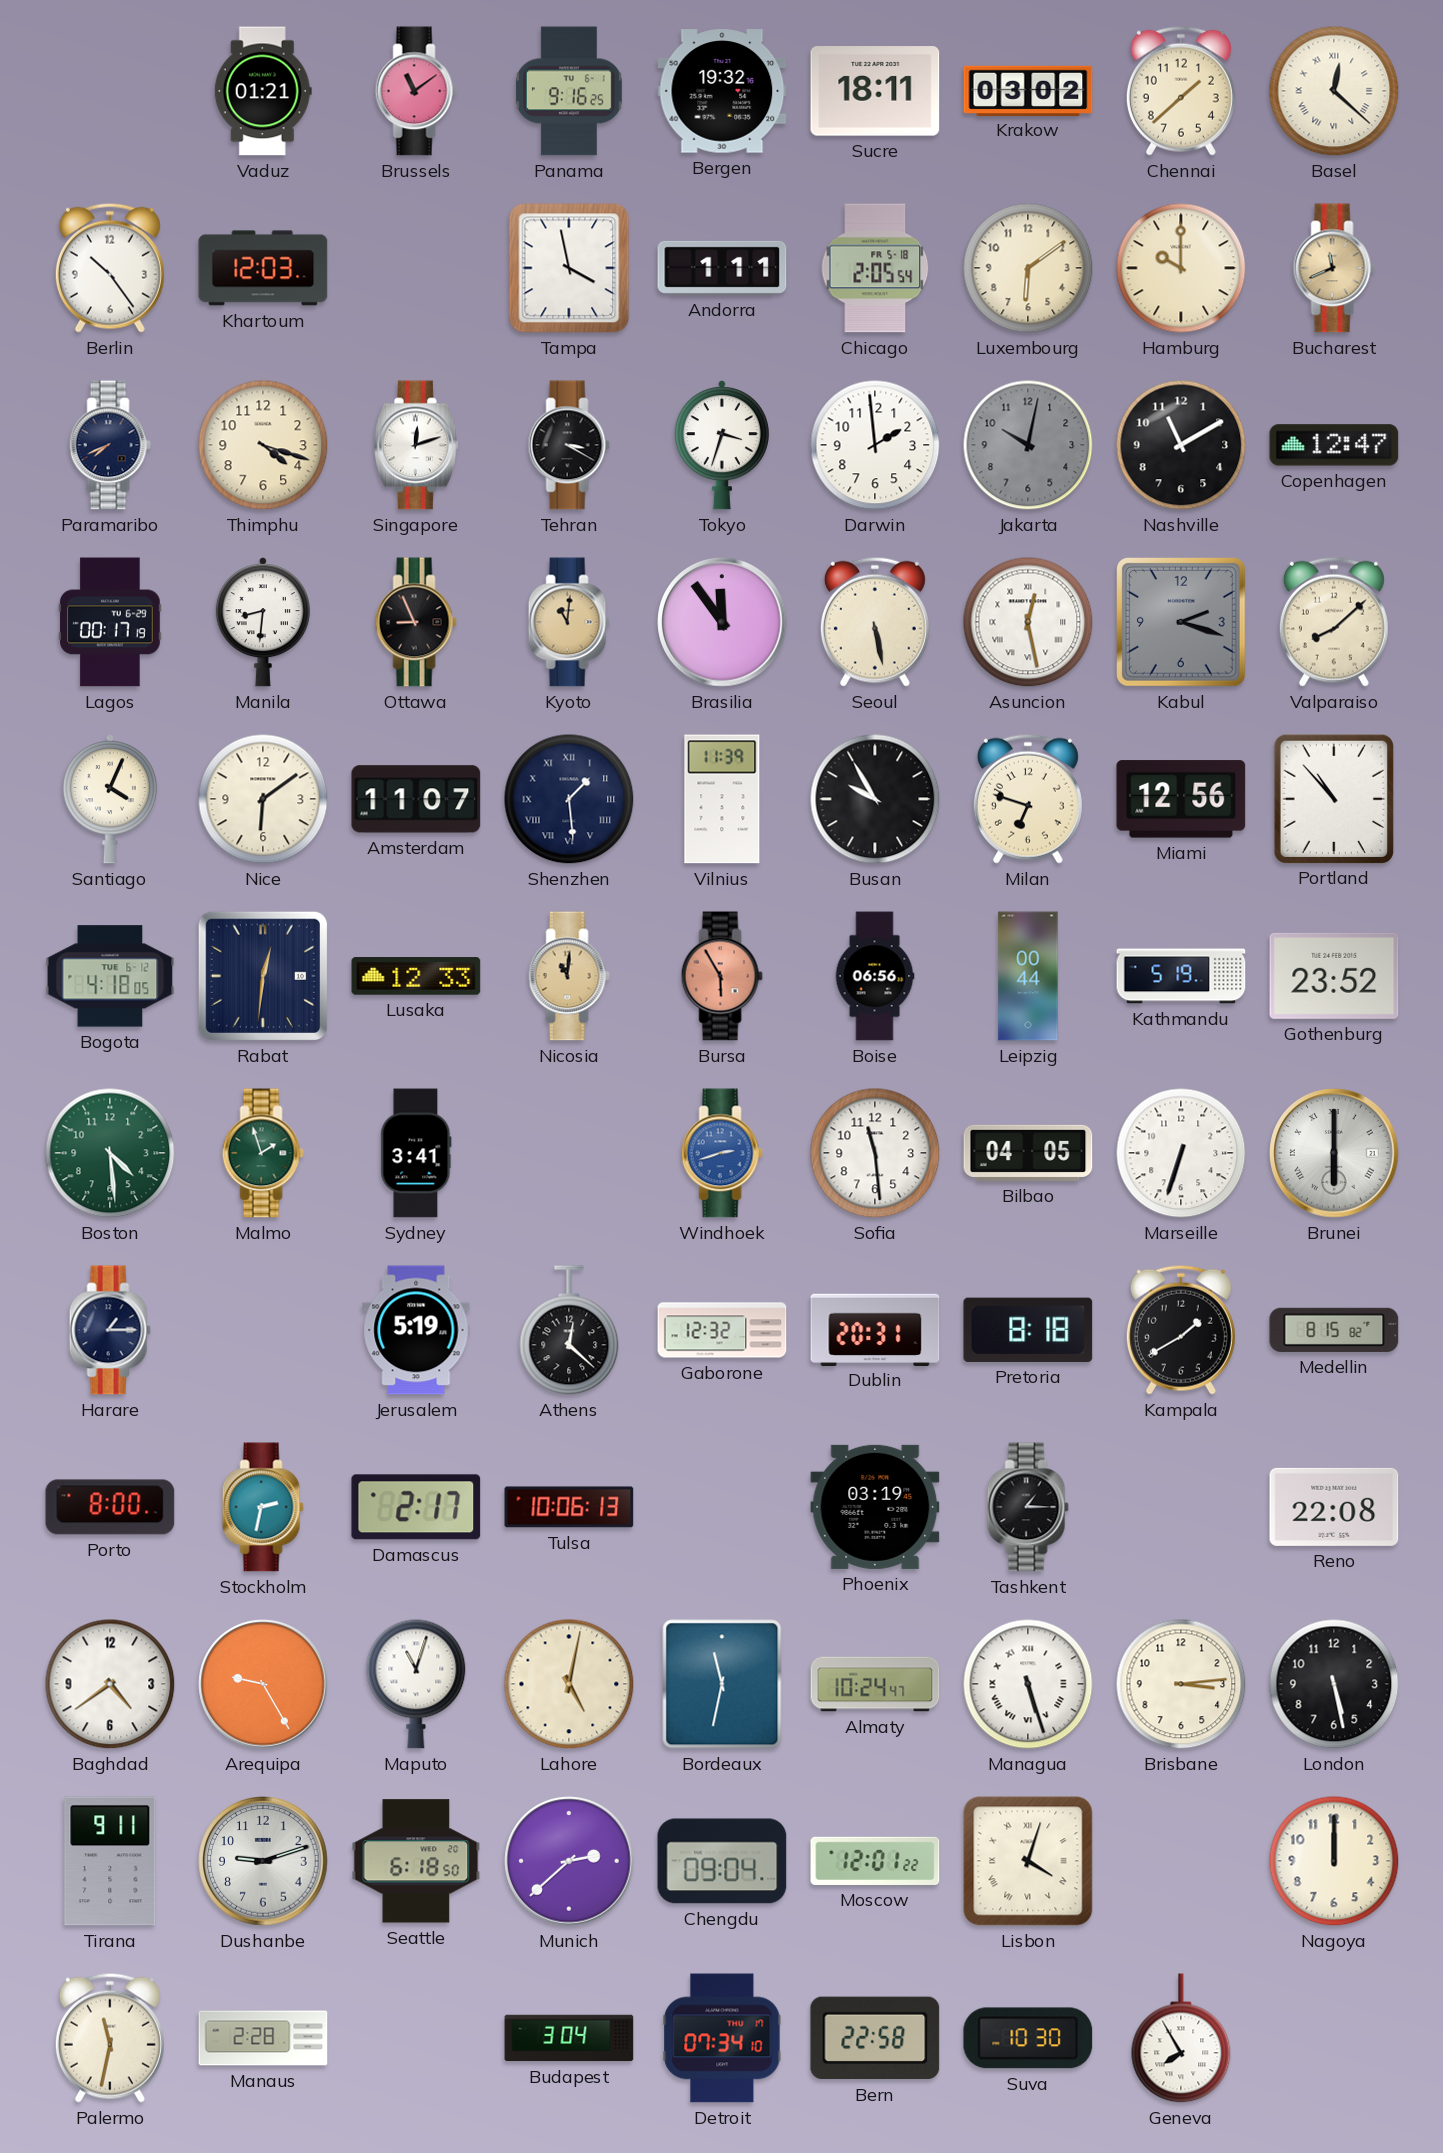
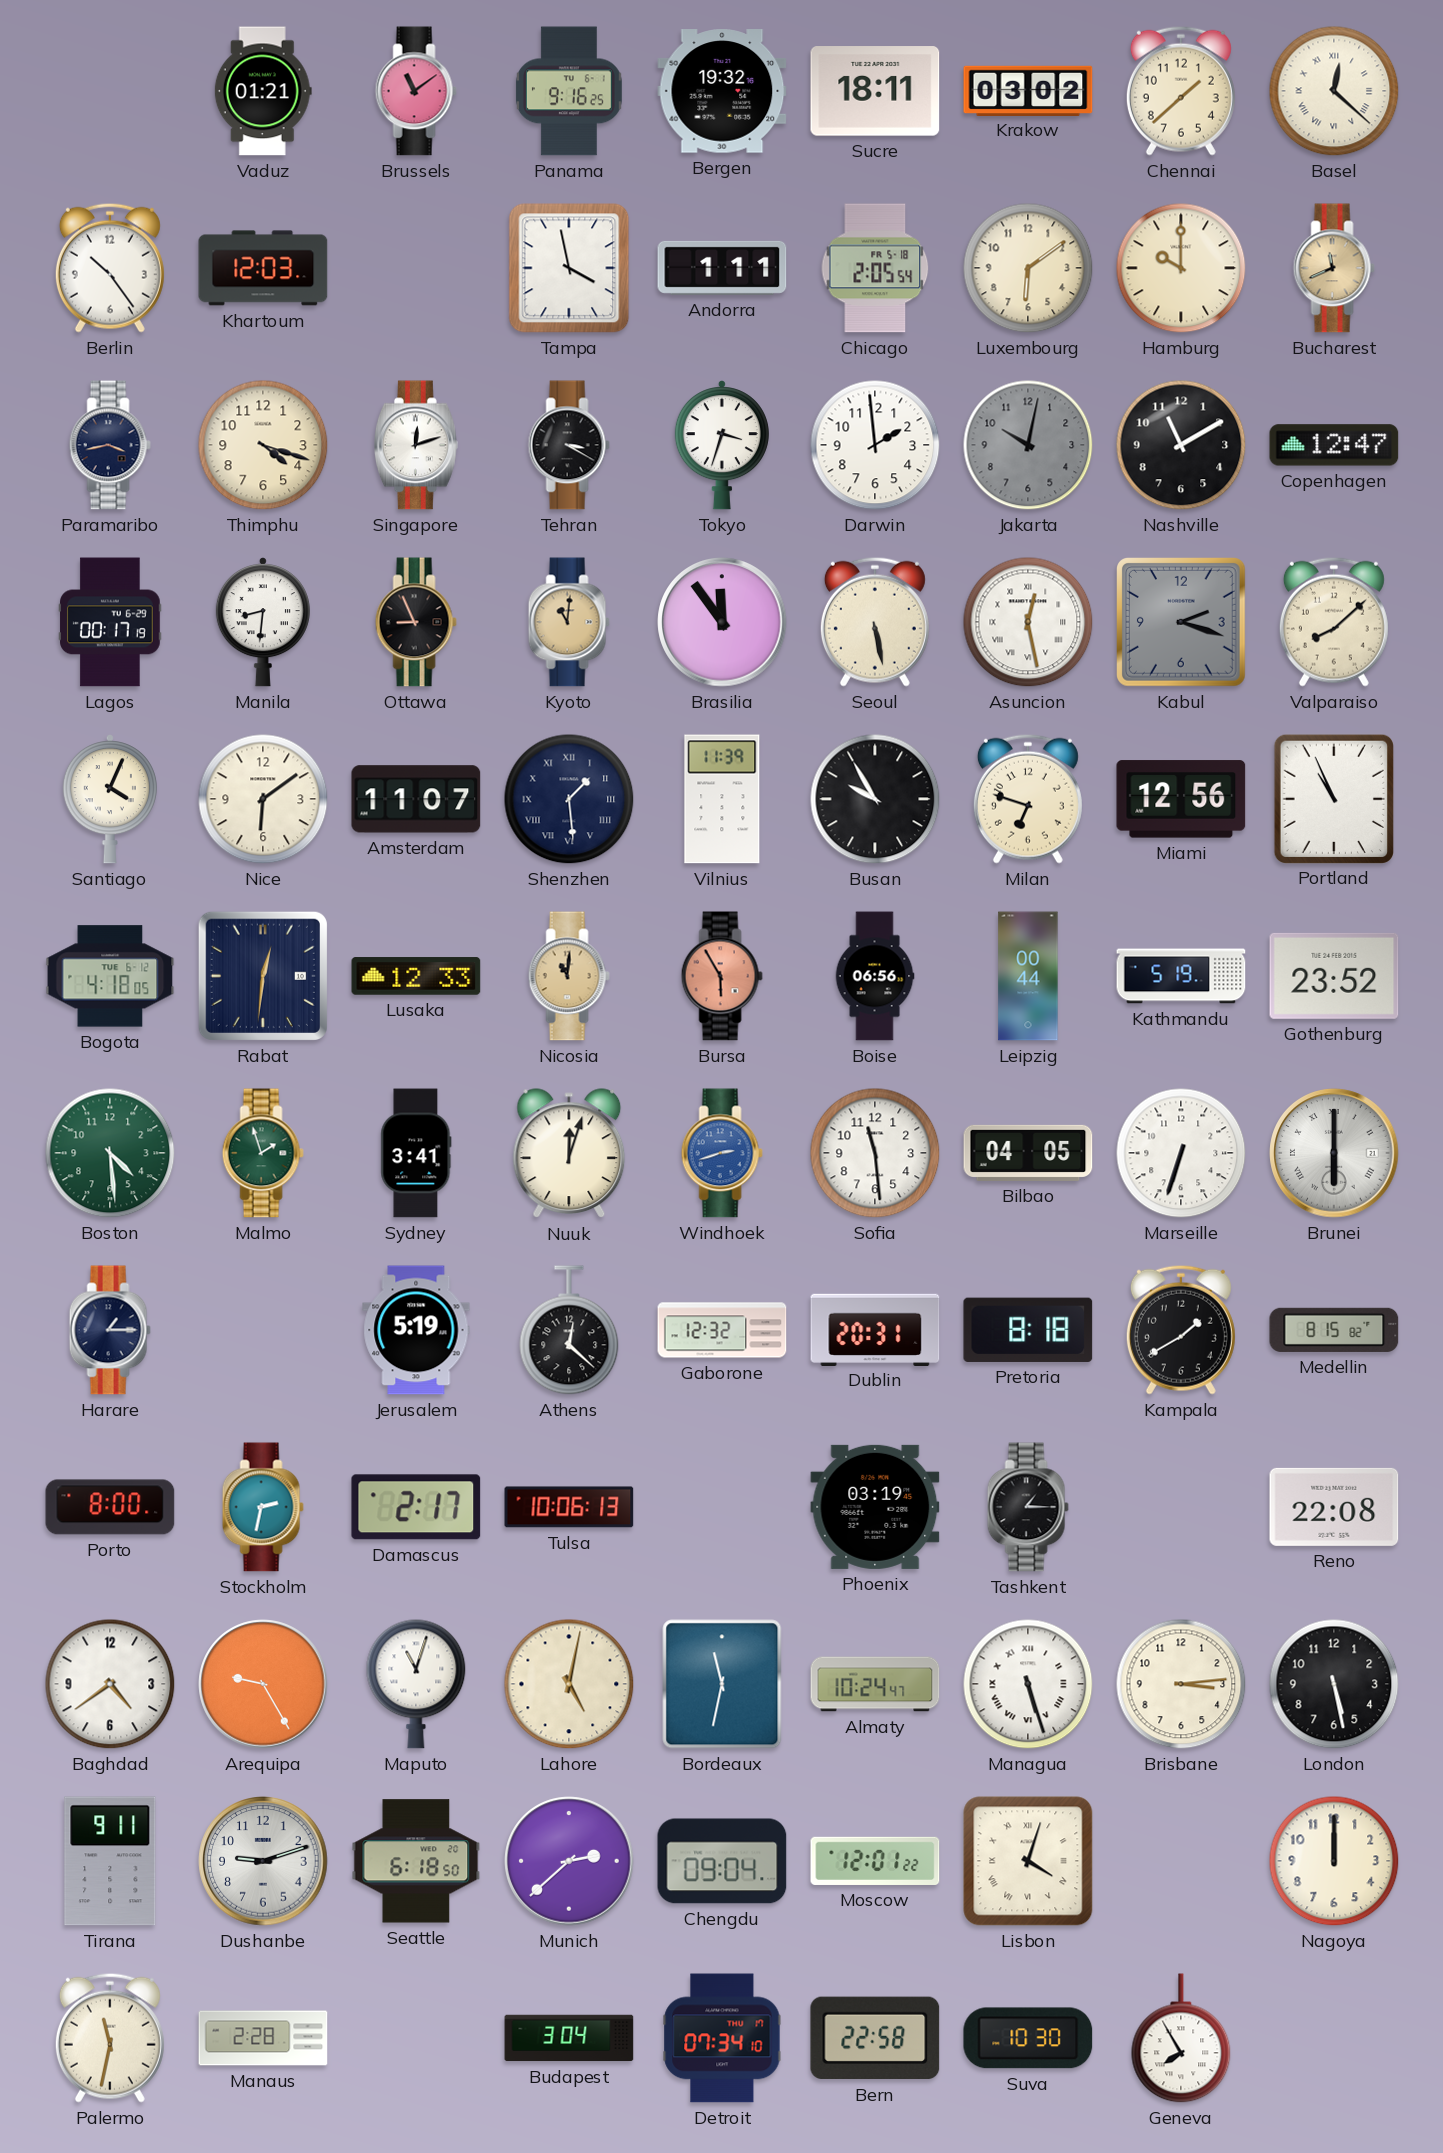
Paramaribo: 7:41 -> 3:43 (110, 445)
Portland: 10:53 -> 10:56 (1333, 798)
Nuuk: none -> 12:03 (569, 1154)
